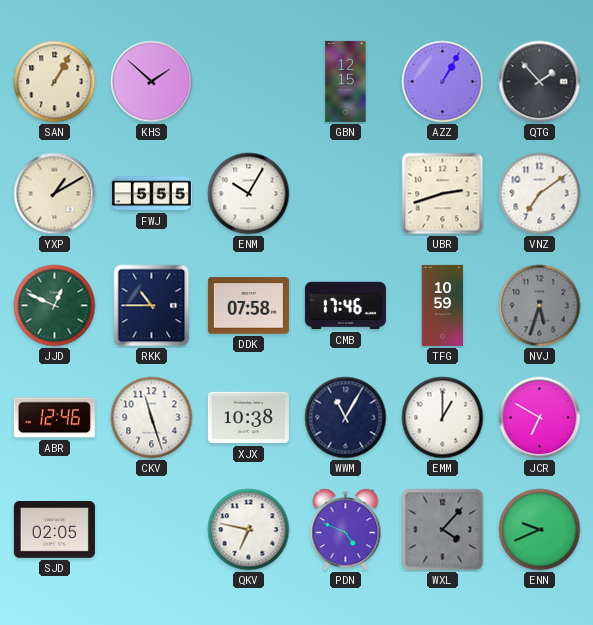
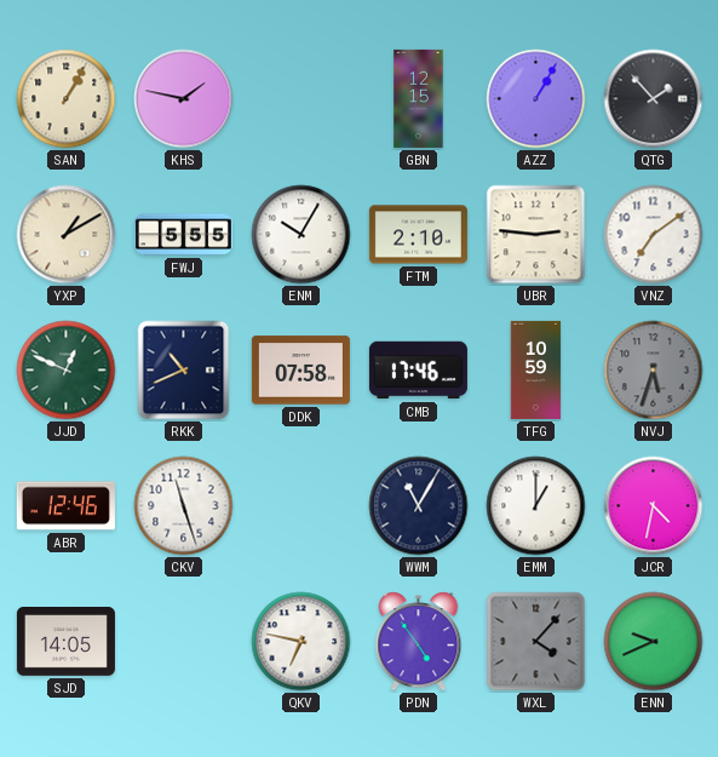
KHS: 1:52 -> 1:47 (184, 99)
FTM: none -> 2:10 (418, 235)
UBR: 2:42 -> 2:46 (536, 235)
RKK: 10:45 -> 10:41 (184, 371)
XJX: 10:38 -> none (248, 418)
JCR: 6:50 -> 4:32 (654, 506)
SJD: 02:05 -> 14:05 (65, 642)
PDN: 4:49 -> 4:54 (419, 642)
